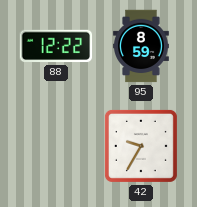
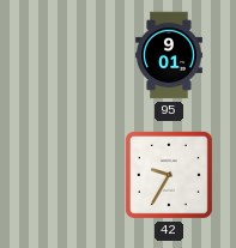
88: 12:22 -> none (56, 46)
95: 8:59 -> 9:01 (169, 55)
